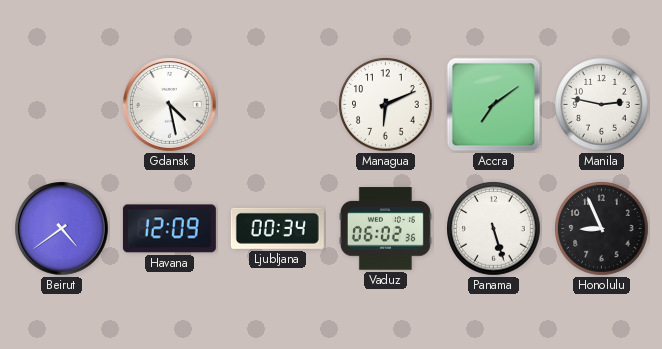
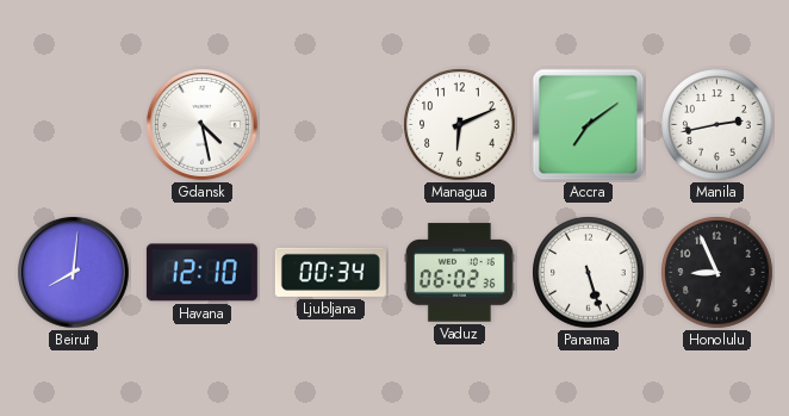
Manila: 2:47 -> 2:43 (717, 125)
Beirut: 4:39 -> 8:01 (74, 273)
Havana: 12:09 -> 12:10 (201, 273)
